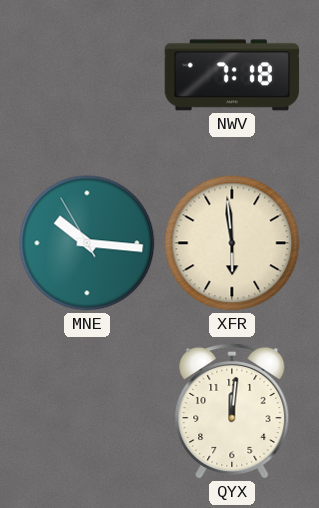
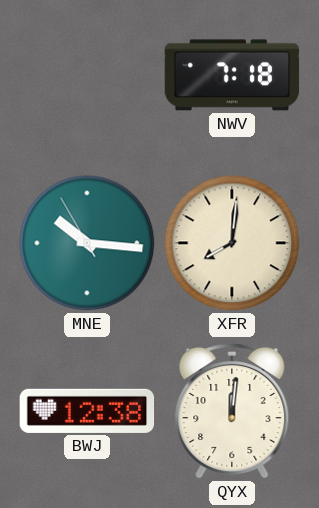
XFR: 5:59 -> 8:01 (232, 243)
BWJ: none -> 12:38 (87, 411)
